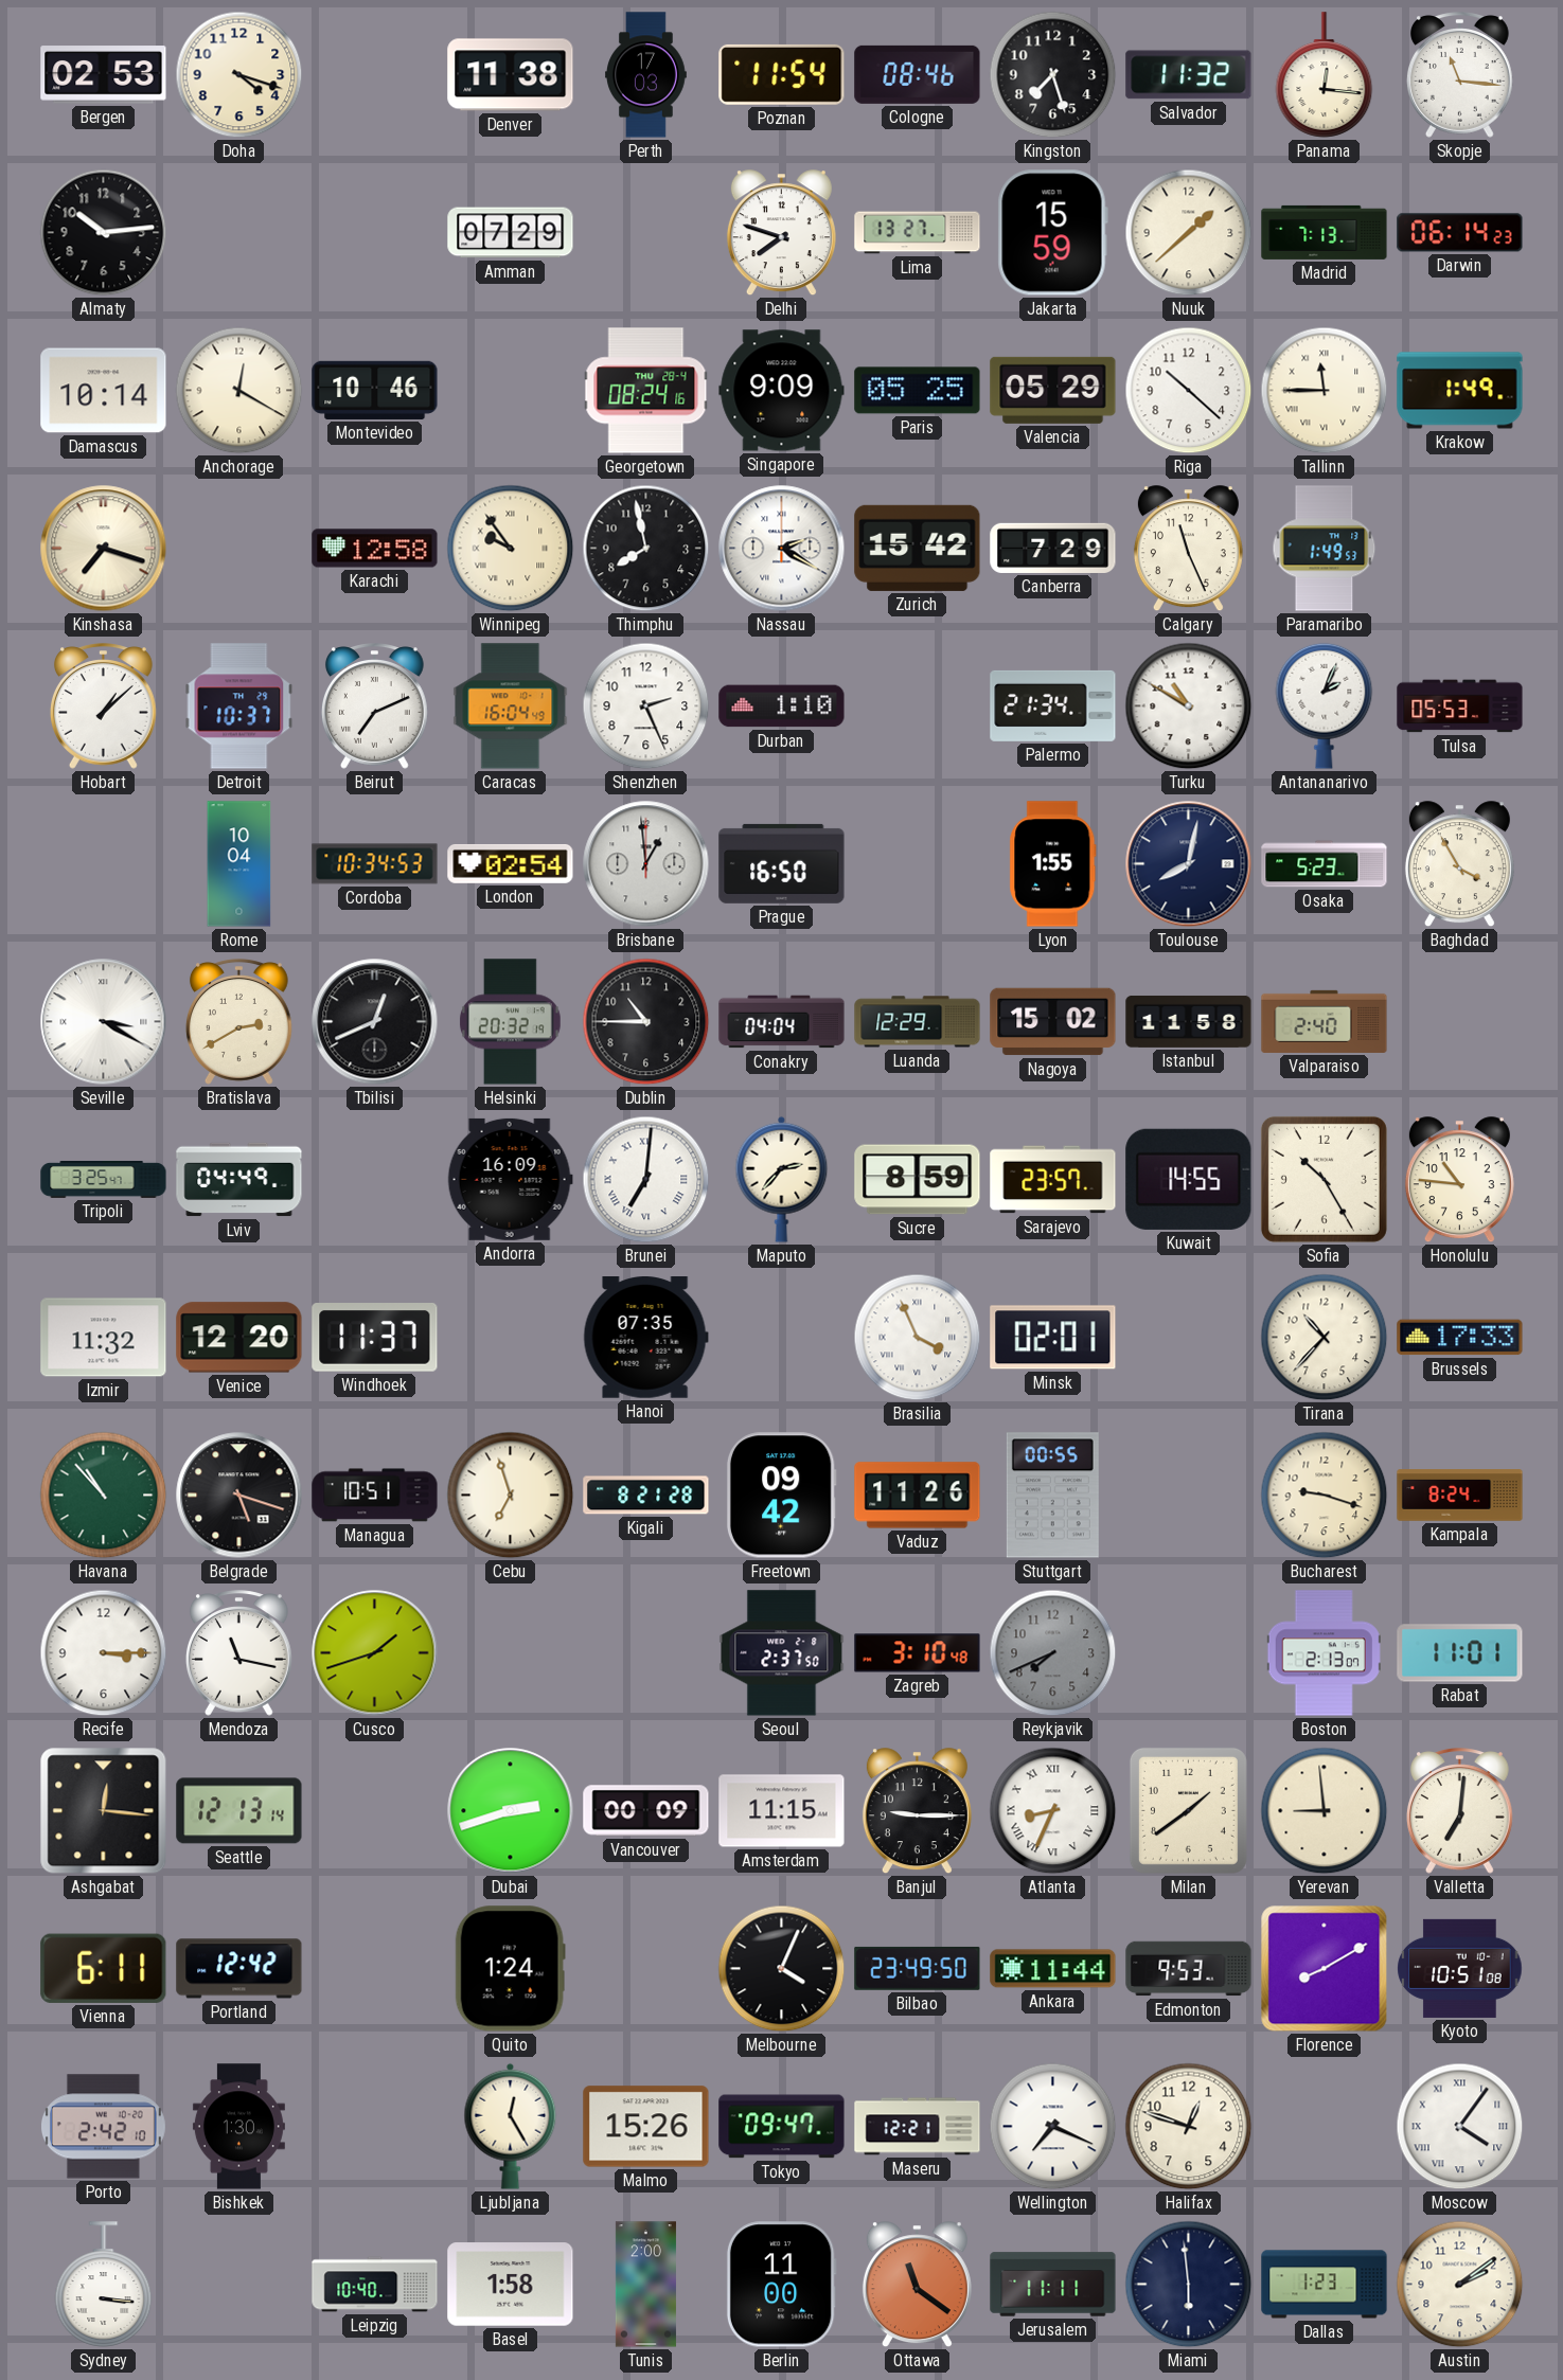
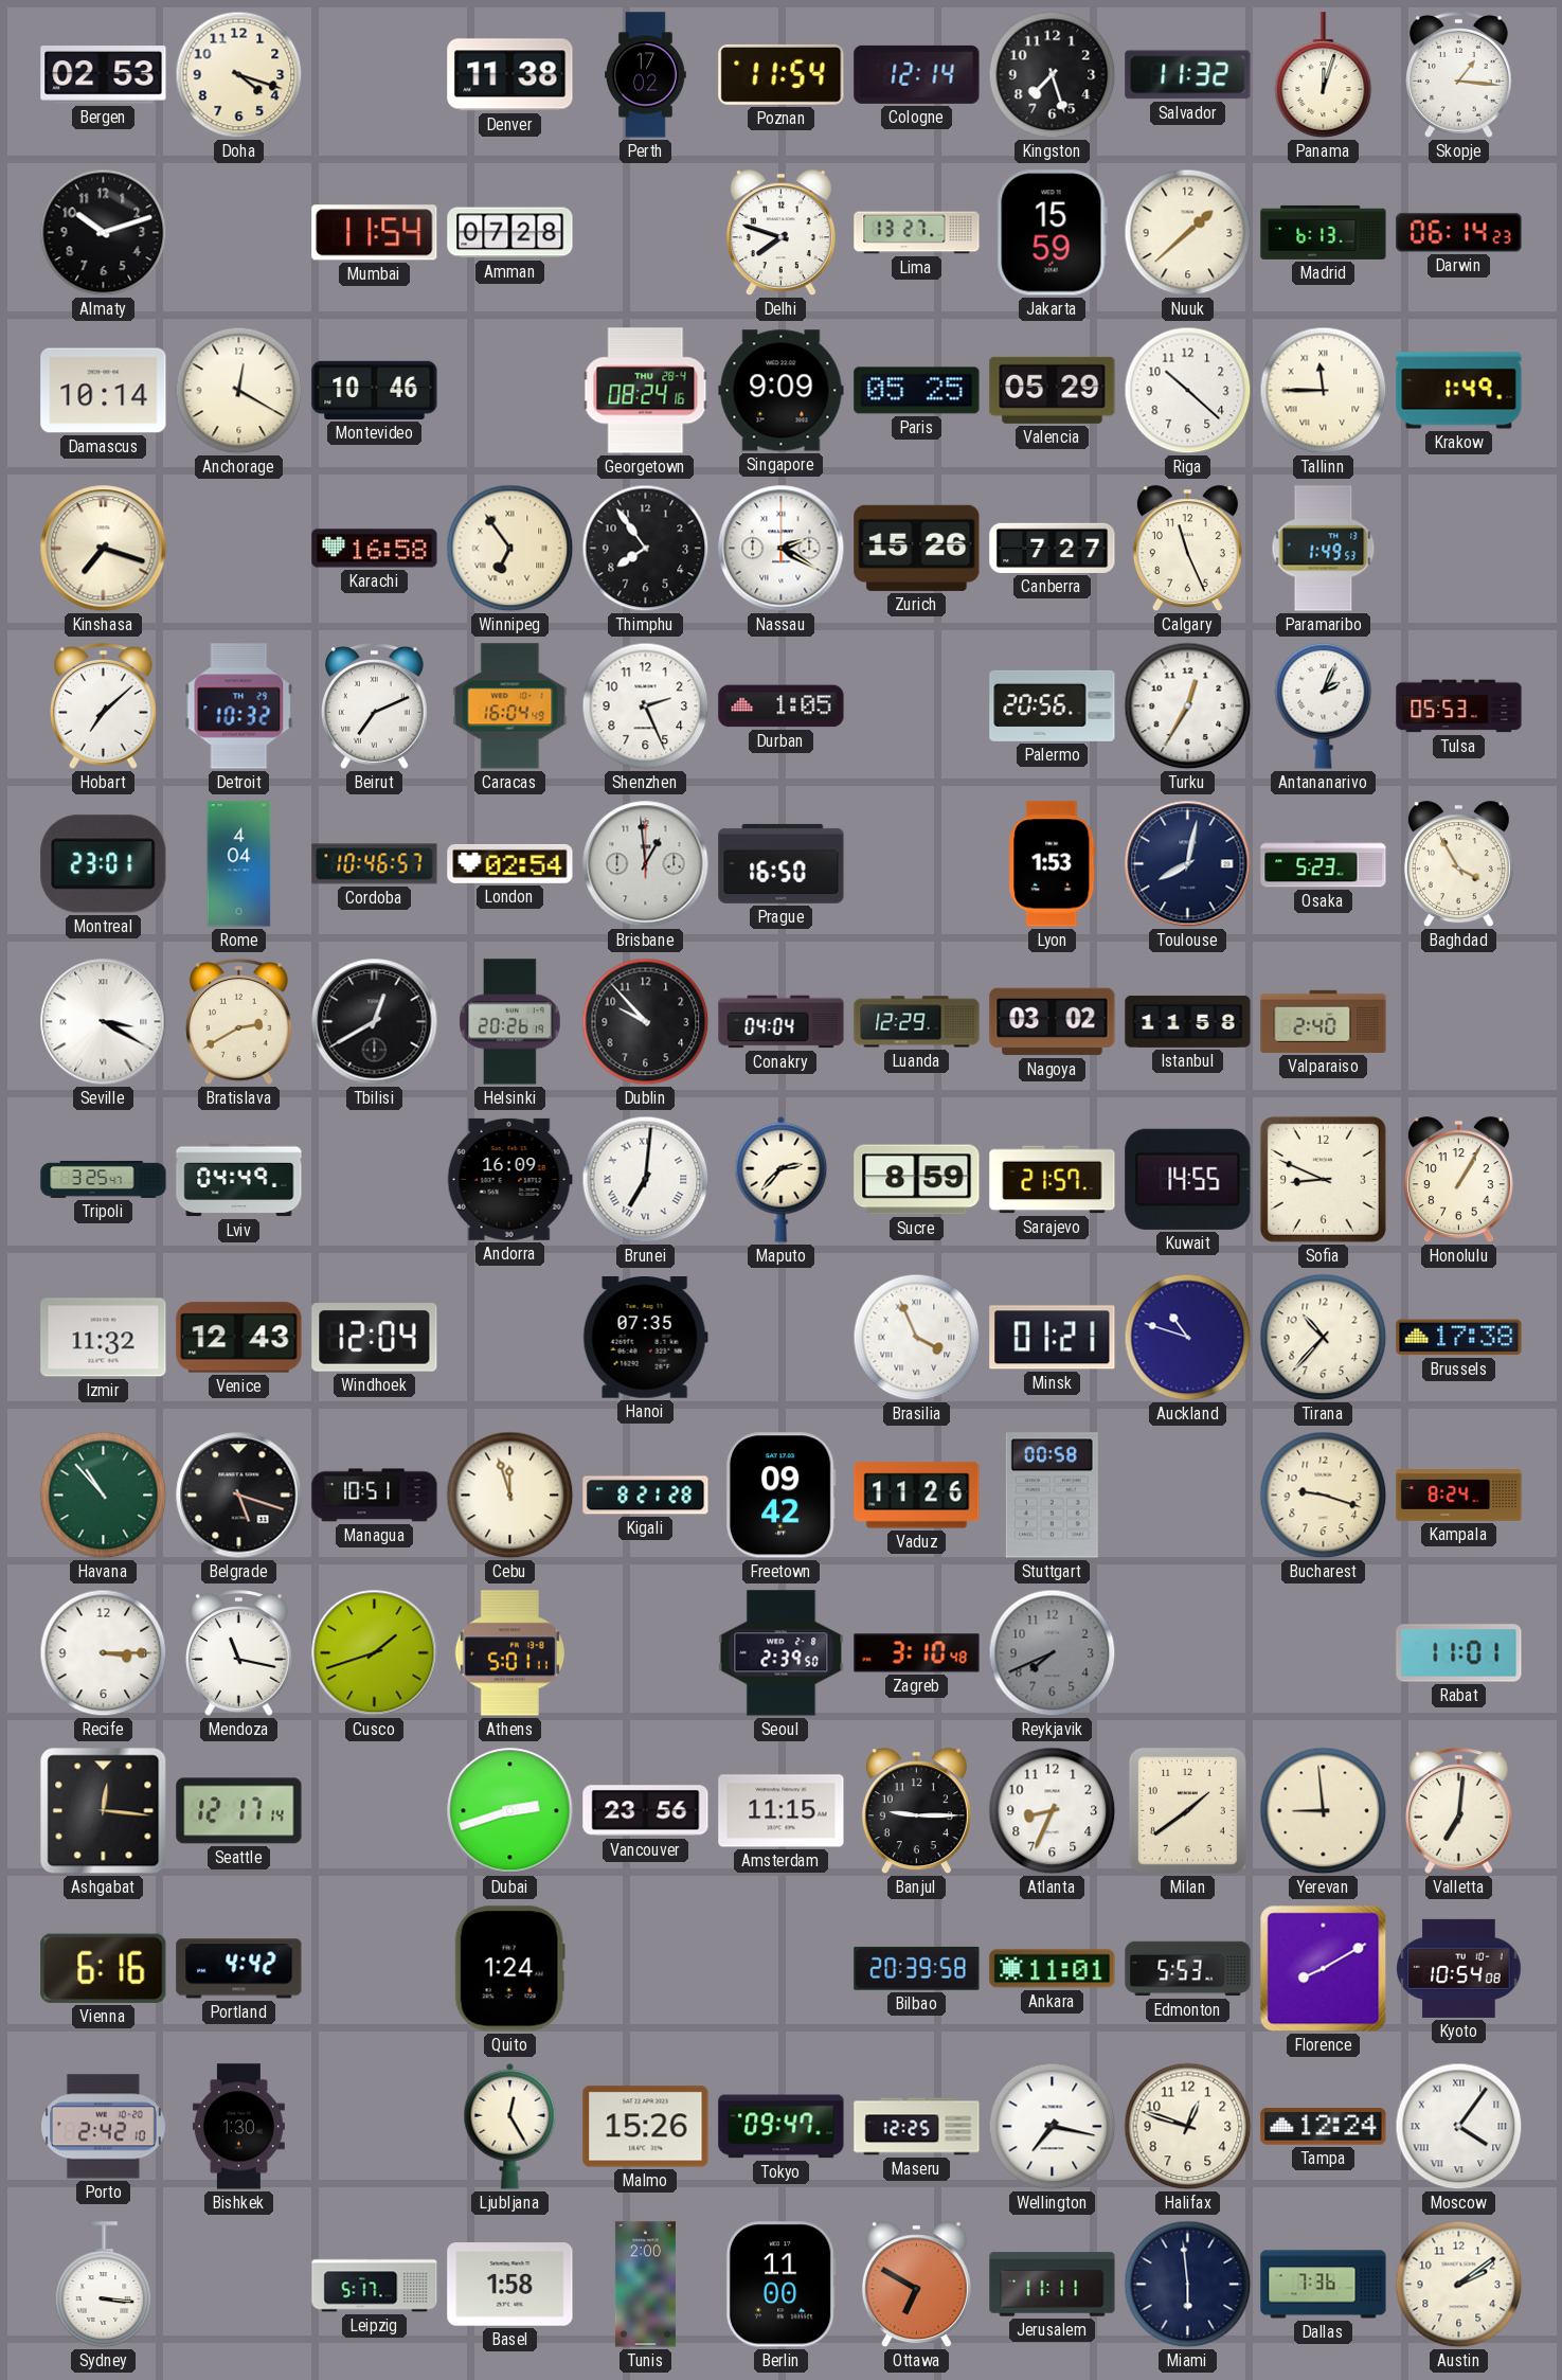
Perth: 17:03 -> 17:02 (646, 75)
Cologne: 08:46 -> 12:14 (917, 74)
Panama: 12:16 -> 12:03 (1324, 75)
Skopje: 11:16 -> 1:16 (1458, 75)
Almaty: 10:14 -> 10:12 (104, 233)
Mumbai: none -> 11:54 (375, 233)
Amman: 07:29 -> 07:28 (510, 233)
Madrid: 7:13 -> 6:13 (1324, 232)
Karachi: 12:58 -> 16:58 (375, 549)
Winnipeg: 9:54 -> 6:54 (510, 549)
Thimphu: 7:58 -> 7:54 (646, 549)
Zurich: 15:42 -> 15:26 (917, 548)
Canberra: 7:29 -> 7:27 (1053, 548)
Hobart: 1:08 -> 7:08 (103, 706)
Detroit: 10:37 -> 10:32 (239, 706)
Durban: 1:10 -> 1:05 (782, 706)
Palermo: 21:34 -> 20:56 (1053, 705)
Turku: 10:50 -> 12:35 (1188, 706)
Montreal: none -> 23:01 (104, 864)
Rome: 10:04 -> 4:04 (239, 864)
Cordoba: 10:34 -> 10:46 (375, 864)
Lyon: 1:55 -> 1:53 (1053, 864)
Tbilisi: 12:41 -> 12:40 (375, 1022)
Helsinki: 20:32 -> 20:26 (510, 1022)
Dublin: 10:45 -> 9:53 (646, 1022)
Nagoya: 15:02 -> 03:02 (1053, 1022)
Sarajevo: 23:57 -> 21:57 (1053, 1180)
Sofia: 10:25 -> 8:49 (1323, 1179)
Honolulu: 10:46 -> 1:05 (1458, 1180)
Venice: 12:20 -> 12:43 (239, 1338)
Windhoek: 11:37 -> 12:04 (375, 1338)
Minsk: 02:01 -> 01:21 (1053, 1338)
Auckland: none -> 10:48 (1188, 1338)
Brussels: 17:33 -> 17:38 (1459, 1338)
Cebu: 6:57 -> 11:57 (510, 1496)
Stuttgart: 00:55 -> 00:58 (1052, 1496)
Athens: none -> 5:01 (509, 1653)
Seoul: 2:37 -> 2:39 (782, 1653)
Boston: 2:13 -> none (1324, 1653)
Seattle: 12:13 -> 12:17 (239, 1811)
Vancouver: 00:09 -> 23:56 (646, 1811)
Atlanta numerals: Roman -> Arabic (1053, 1811)
Vienna: 6:11 -> 6:16 (104, 1968)
Portland: 12:42 -> 4:42 (239, 1969)
Melbourne: 4:04 -> none (782, 1969)
Bilbao: 23:49 -> 20:39 (917, 1968)
Ankara: 11:44 -> 11:01 (1053, 1969)
Edmonton: 9:53 -> 5:53 (1188, 1969)
Kyoto: 10:51 -> 10:54 (1459, 1968)
Maseru: 12:21 -> 12:25 (917, 2127)
Wellington: 7:19 -> 7:17 (1053, 2127)
Tampa: none -> 12:24 (1324, 2127)
Leipzig: 10:40 -> 5:17 (375, 2285)
Ottawa: 11:21 -> 6:50 (916, 2285)
Dallas: 1:23 -> 7:36 (1324, 2285)
